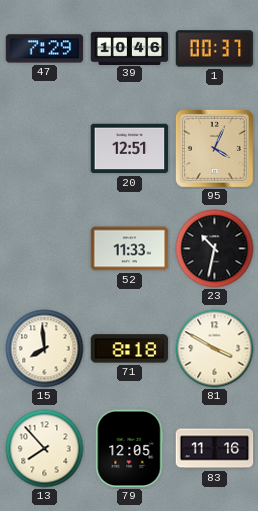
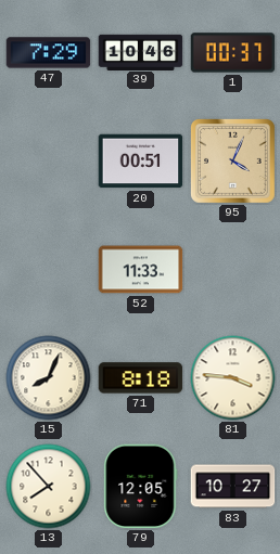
20: 12:51 -> 00:51 (141, 162)
23: 10:32 -> none (215, 249)
15: 7:59 -> 8:04 (49, 378)
81: 3:50 -> 3:46 (233, 378)
83: 11:16 -> 10:27 (233, 487)
